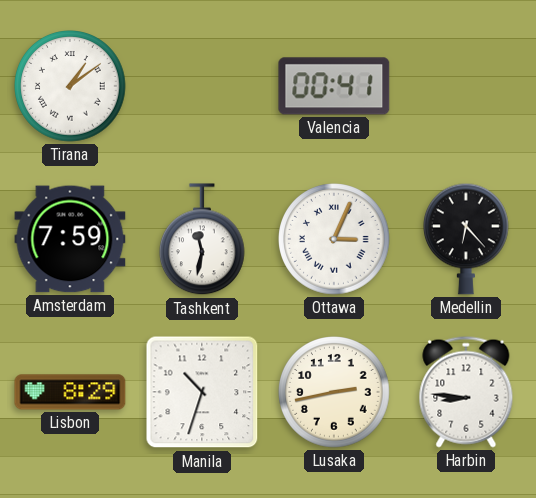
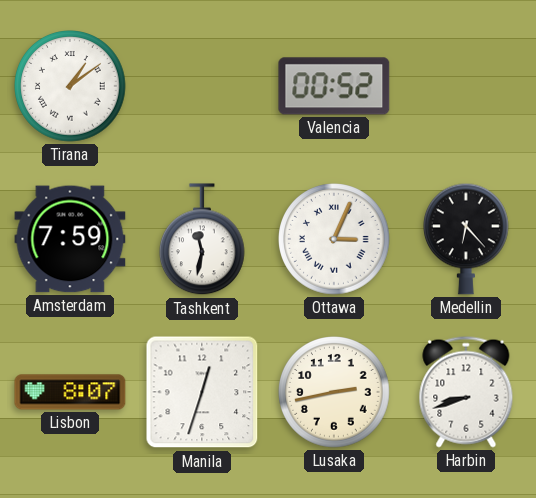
Valencia: 00:41 -> 00:52 (334, 86)
Lisbon: 8:29 -> 8:07 (70, 392)
Manila: 10:33 -> 12:33 (202, 392)
Harbin: 8:46 -> 8:42 (466, 392)
